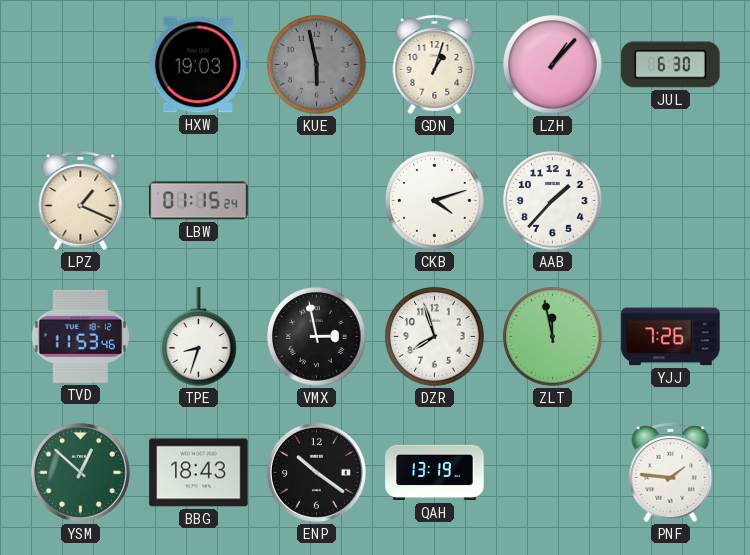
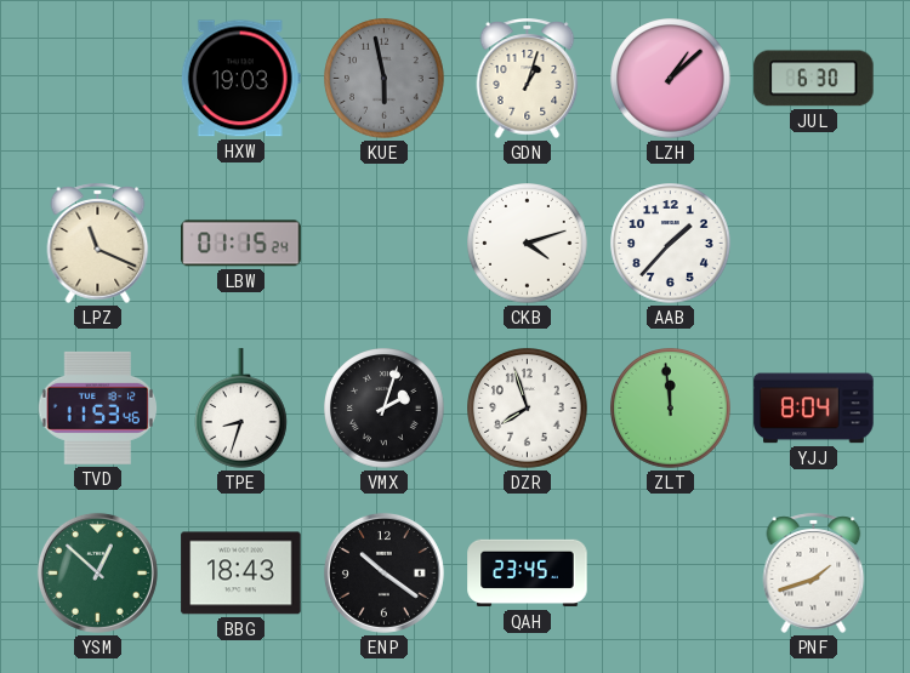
LZH: 1:07 -> 1:08 (671, 79)
LPZ: 1:19 -> 11:19 (98, 243)
VMX: 2:58 -> 2:03 (385, 409)
ZLT: 11:58 -> 11:59 (671, 409)
YJJ: 7:26 -> 8:04 (814, 409)
QAH: 13:19 -> 23:45 (528, 574)
PNF: 1:46 -> 1:42 (814, 572)
